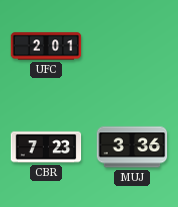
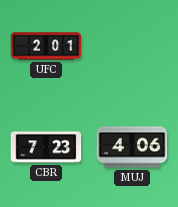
MUJ: 3:36 -> 4:06 (132, 147)
